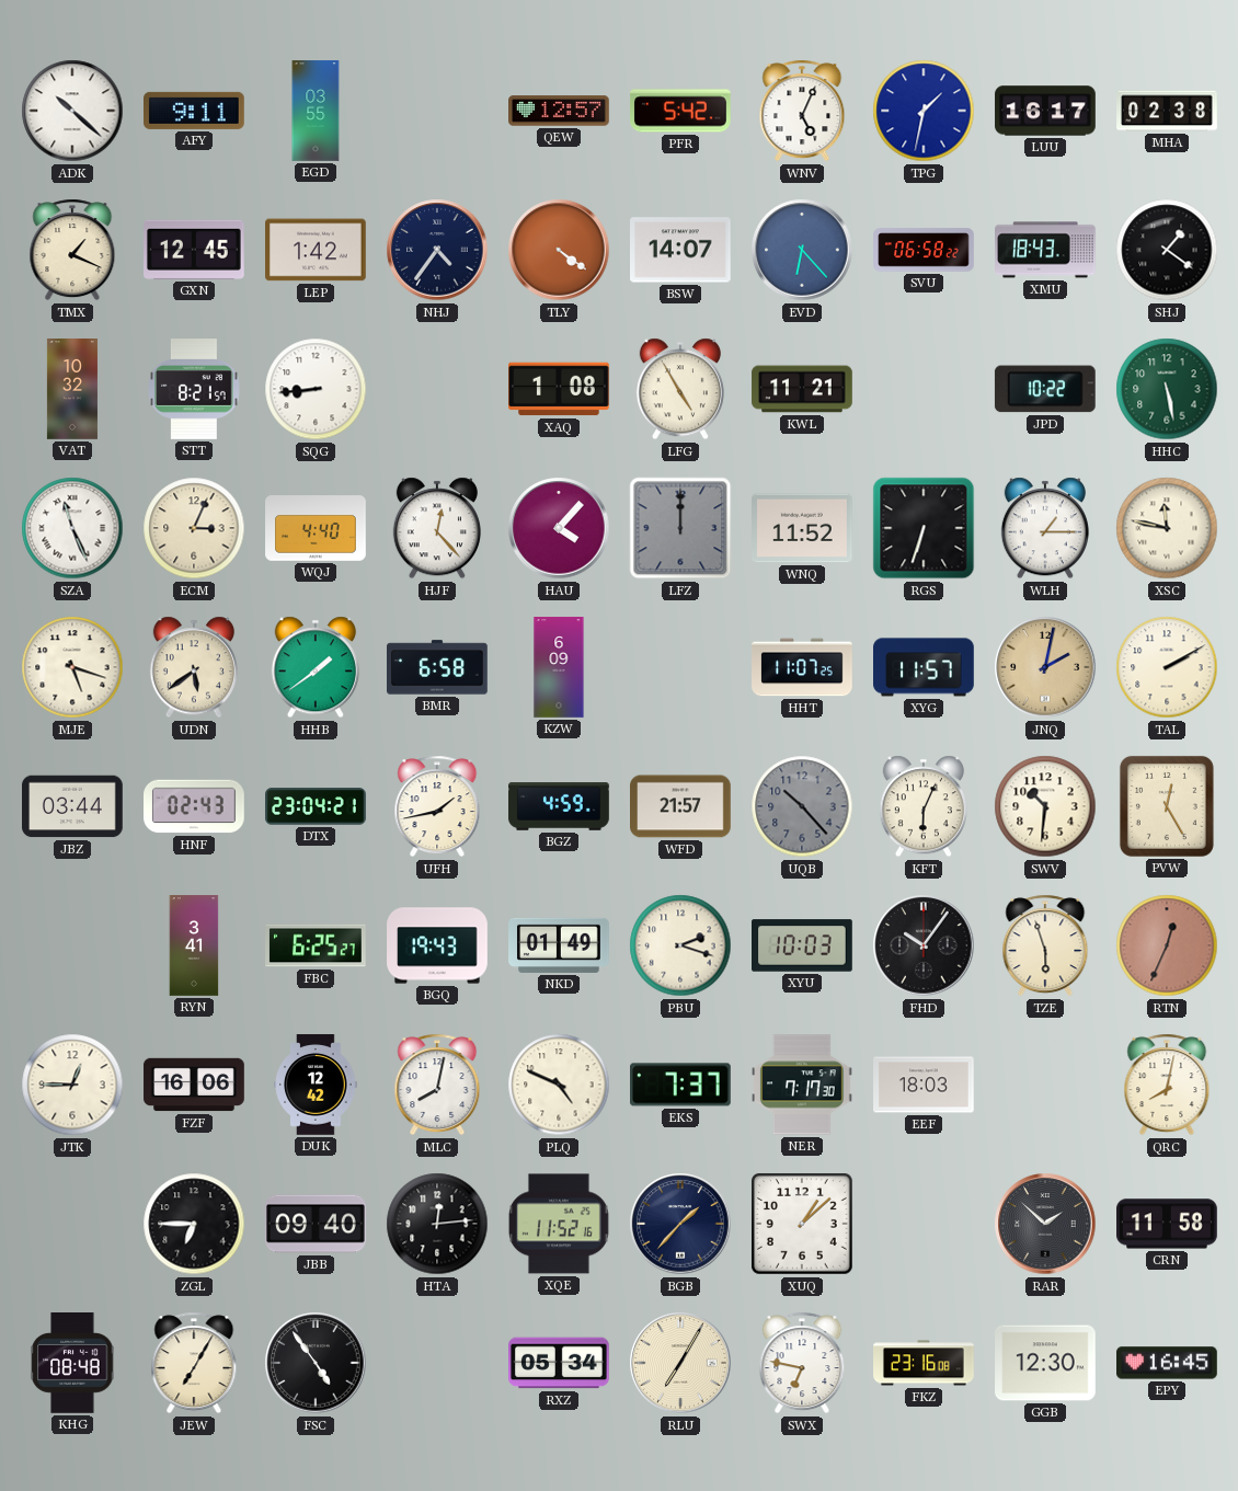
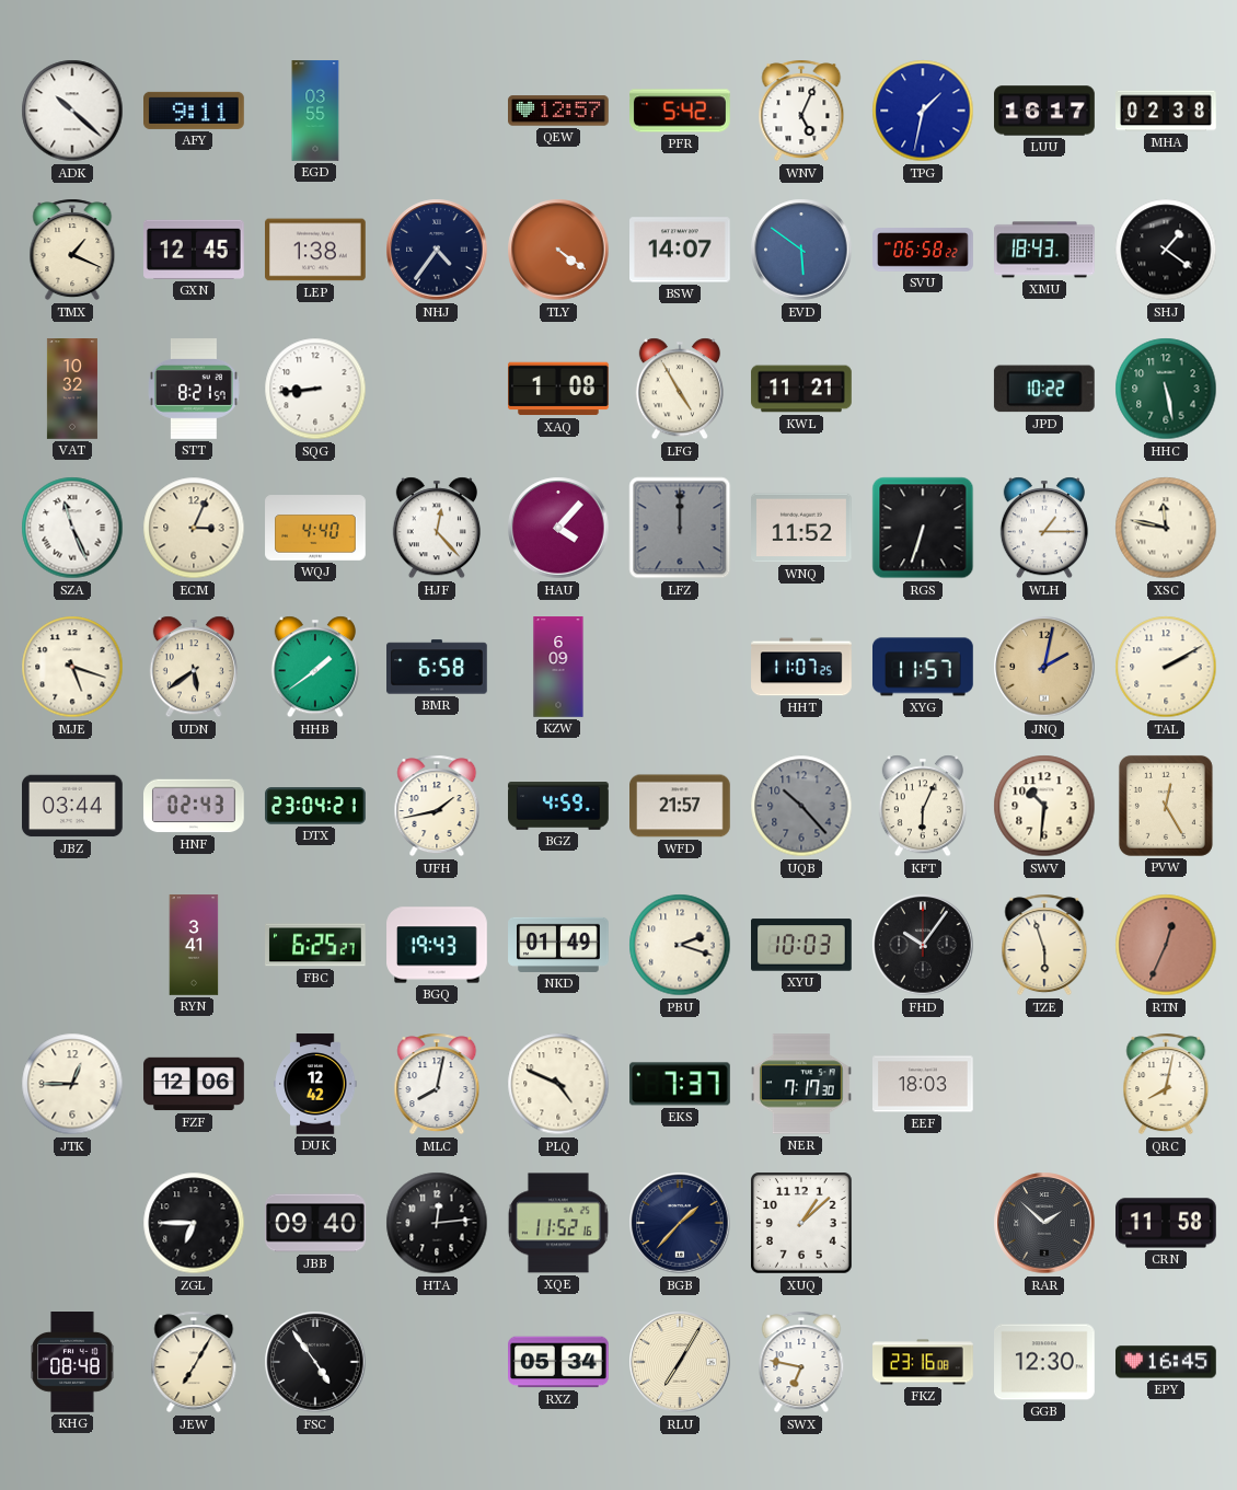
LEP: 1:42 -> 1:38 (316, 250)
EVD: 6:23 -> 5:51 (801, 250)
FZF: 16:06 -> 12:06 (194, 1084)
